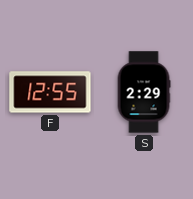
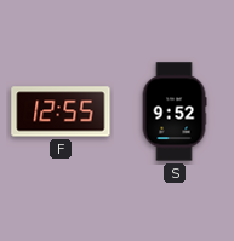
S: 2:29 -> 9:52 (175, 111)
